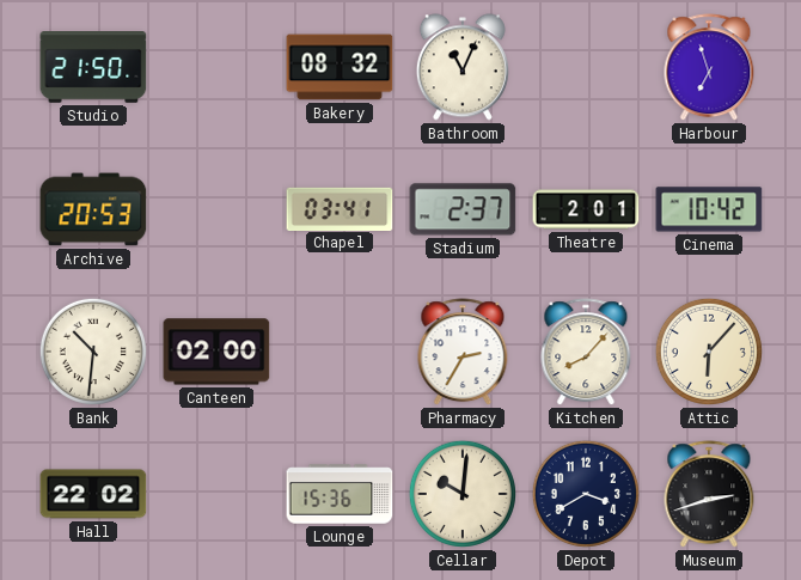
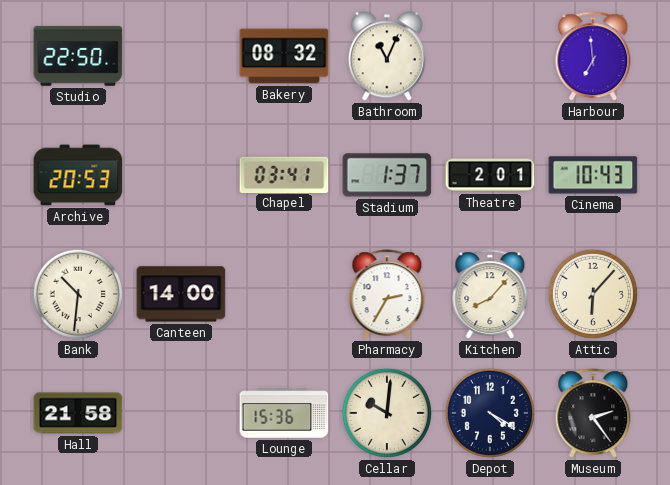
Studio: 21:50 -> 22:50 (78, 57)
Harbour: 6:57 -> 6:59 (593, 57)
Stadium: 2:37 -> 1:37 (387, 175)
Cinema: 10:42 -> 10:43 (593, 175)
Canteen: 02:00 -> 14:00 (181, 294)
Hall: 22:02 -> 21:58 (78, 413)
Depot: 3:40 -> 4:20 (490, 413)
Museum: 2:42 -> 2:24 (593, 414)
